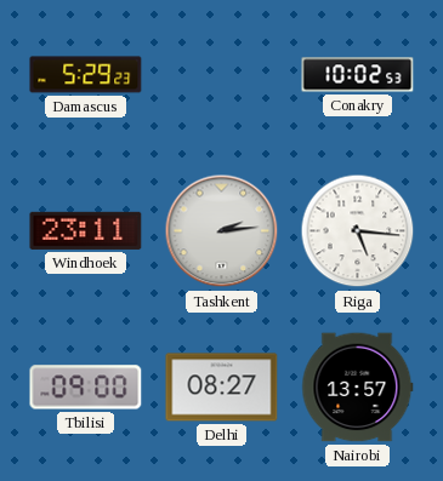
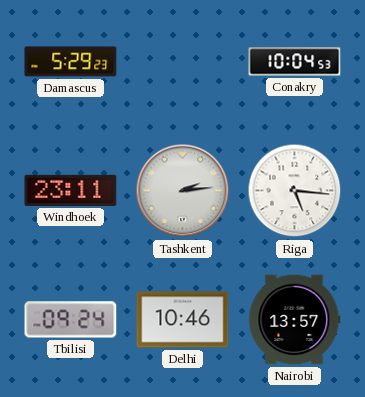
Conakry: 10:02 -> 10:04 (295, 62)
Tbilisi: 09:00 -> 09:24 (71, 320)
Delhi: 08:27 -> 10:46 (183, 320)
